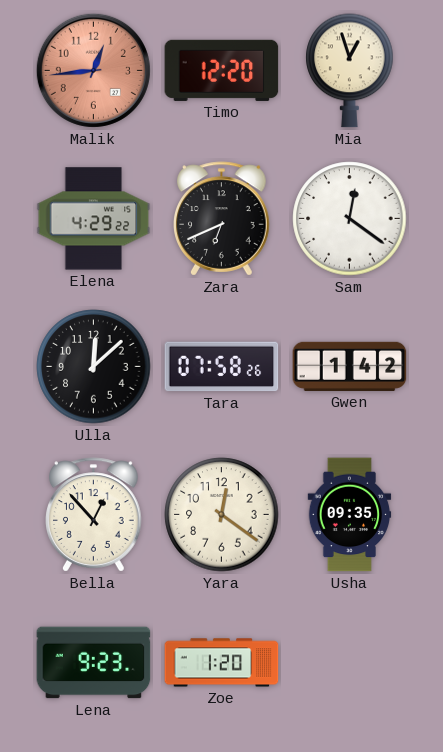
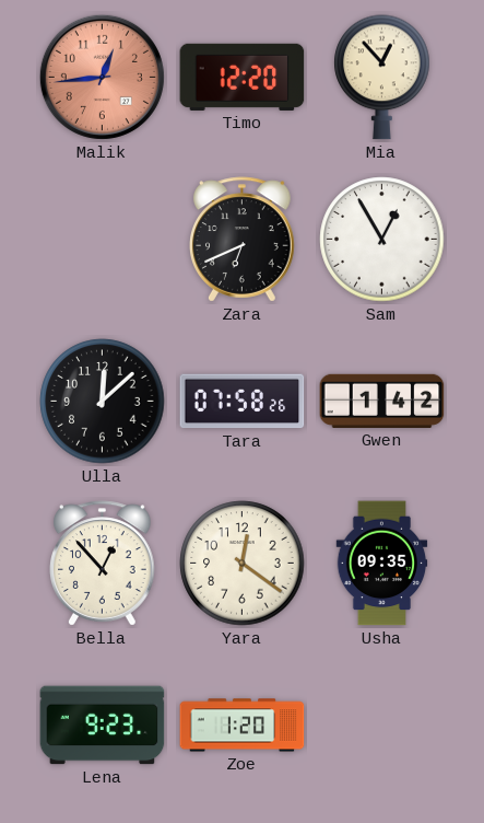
Mia: 12:57 -> 12:53 (382, 78)
Elena: 4:29 -> none (94, 219)
Sam: 12:21 -> 12:55 (382, 240)
